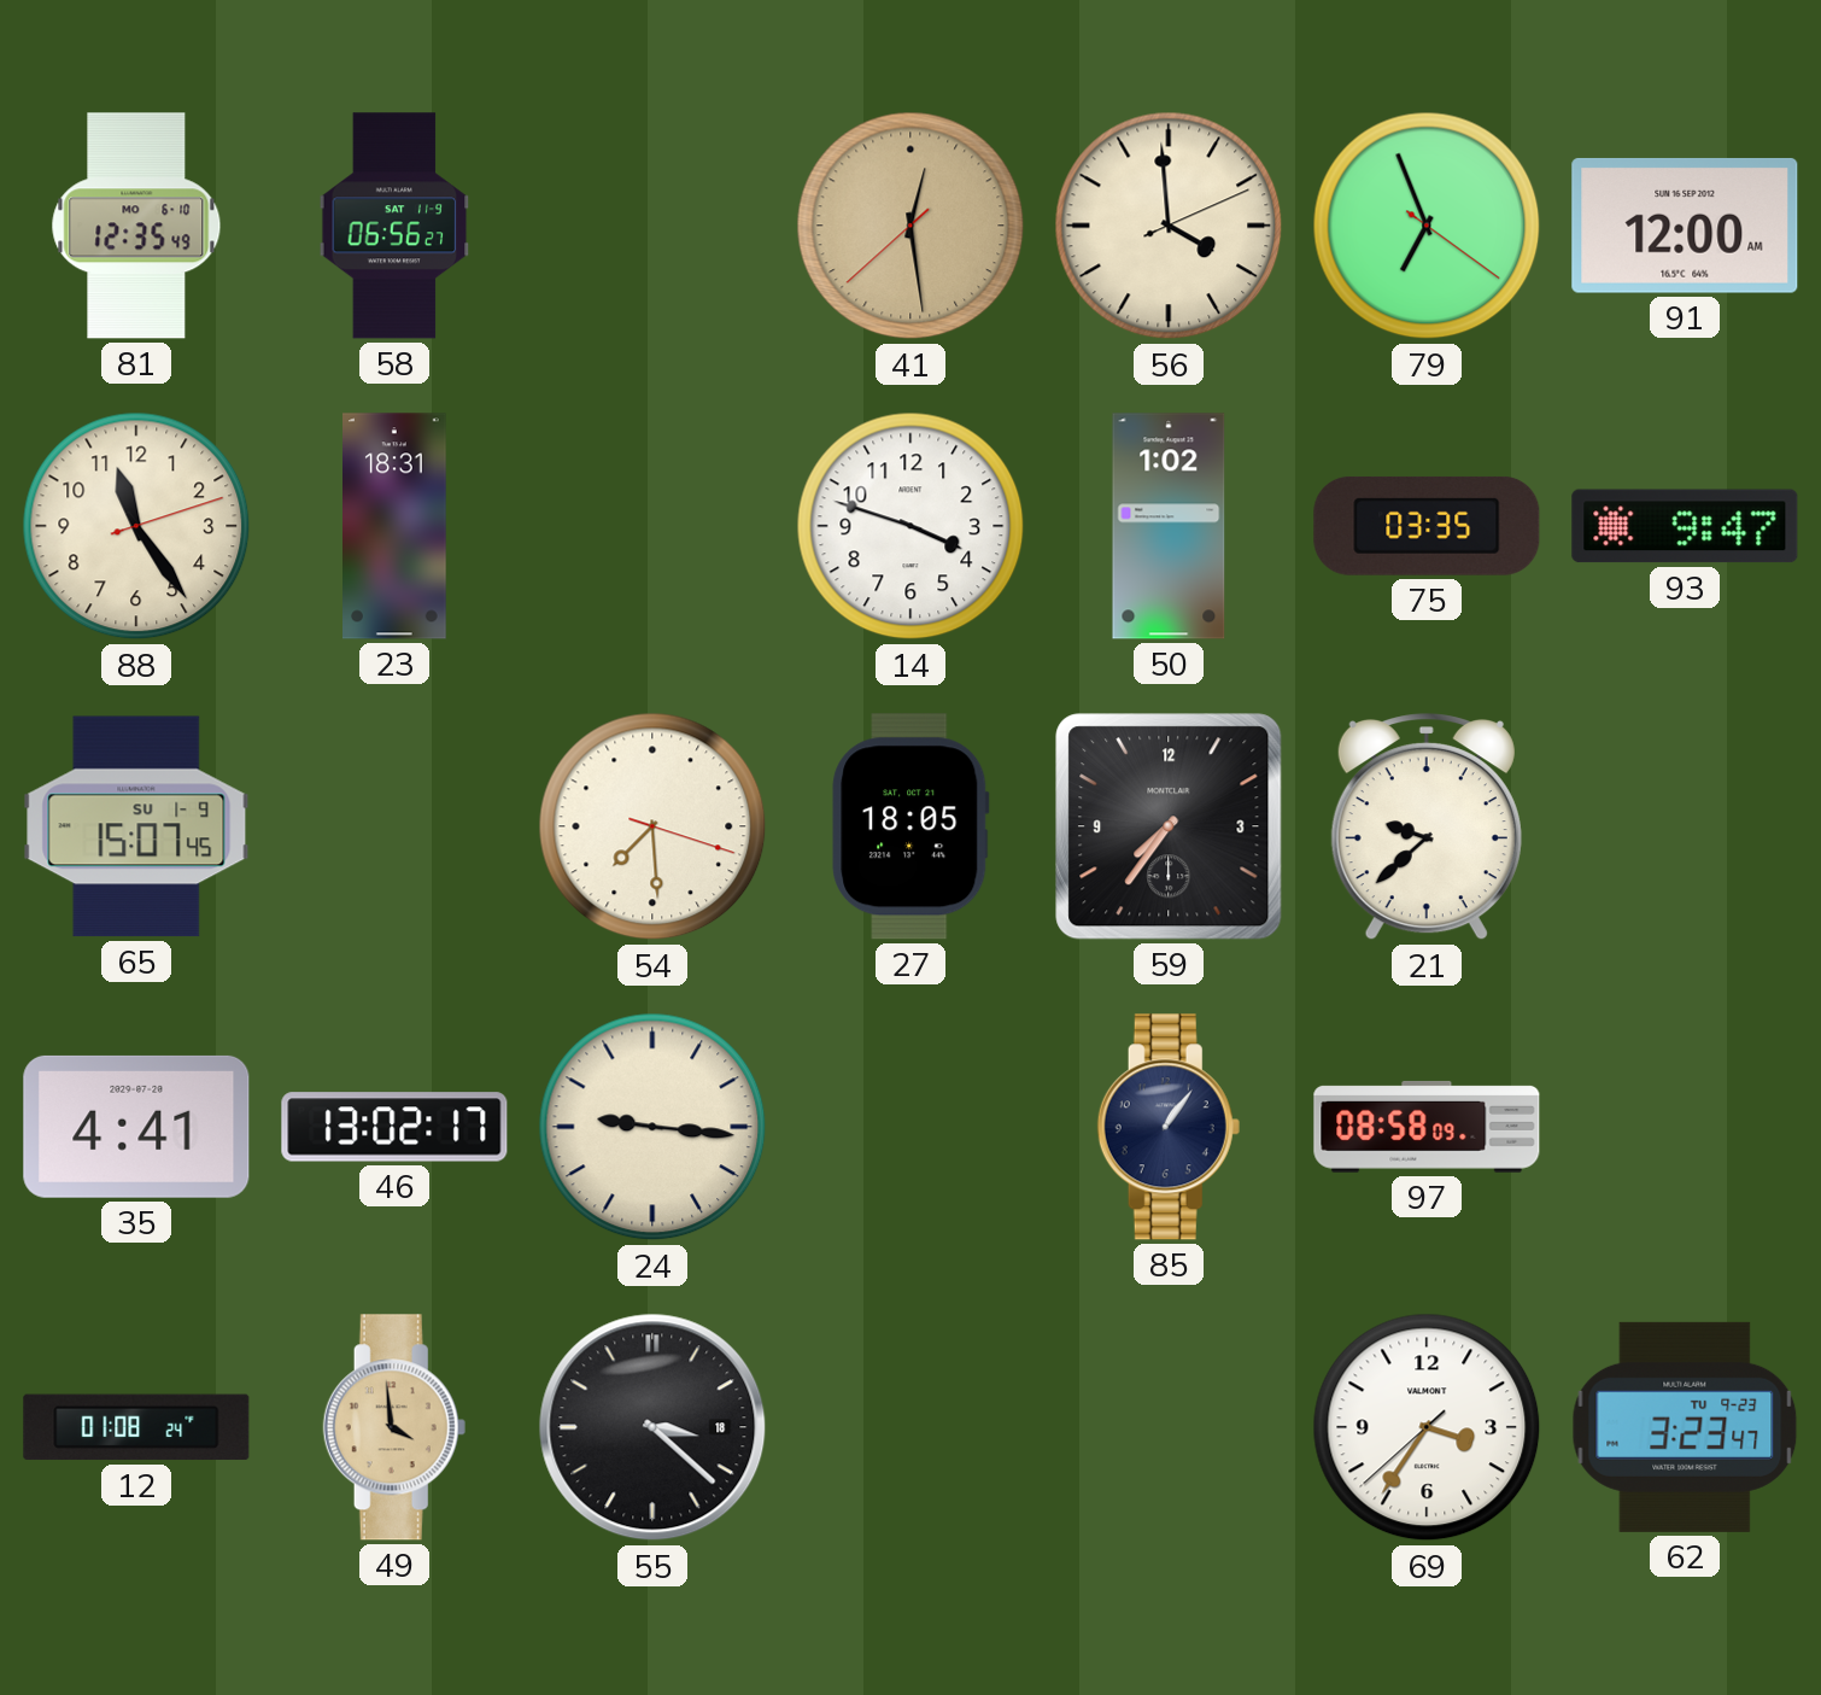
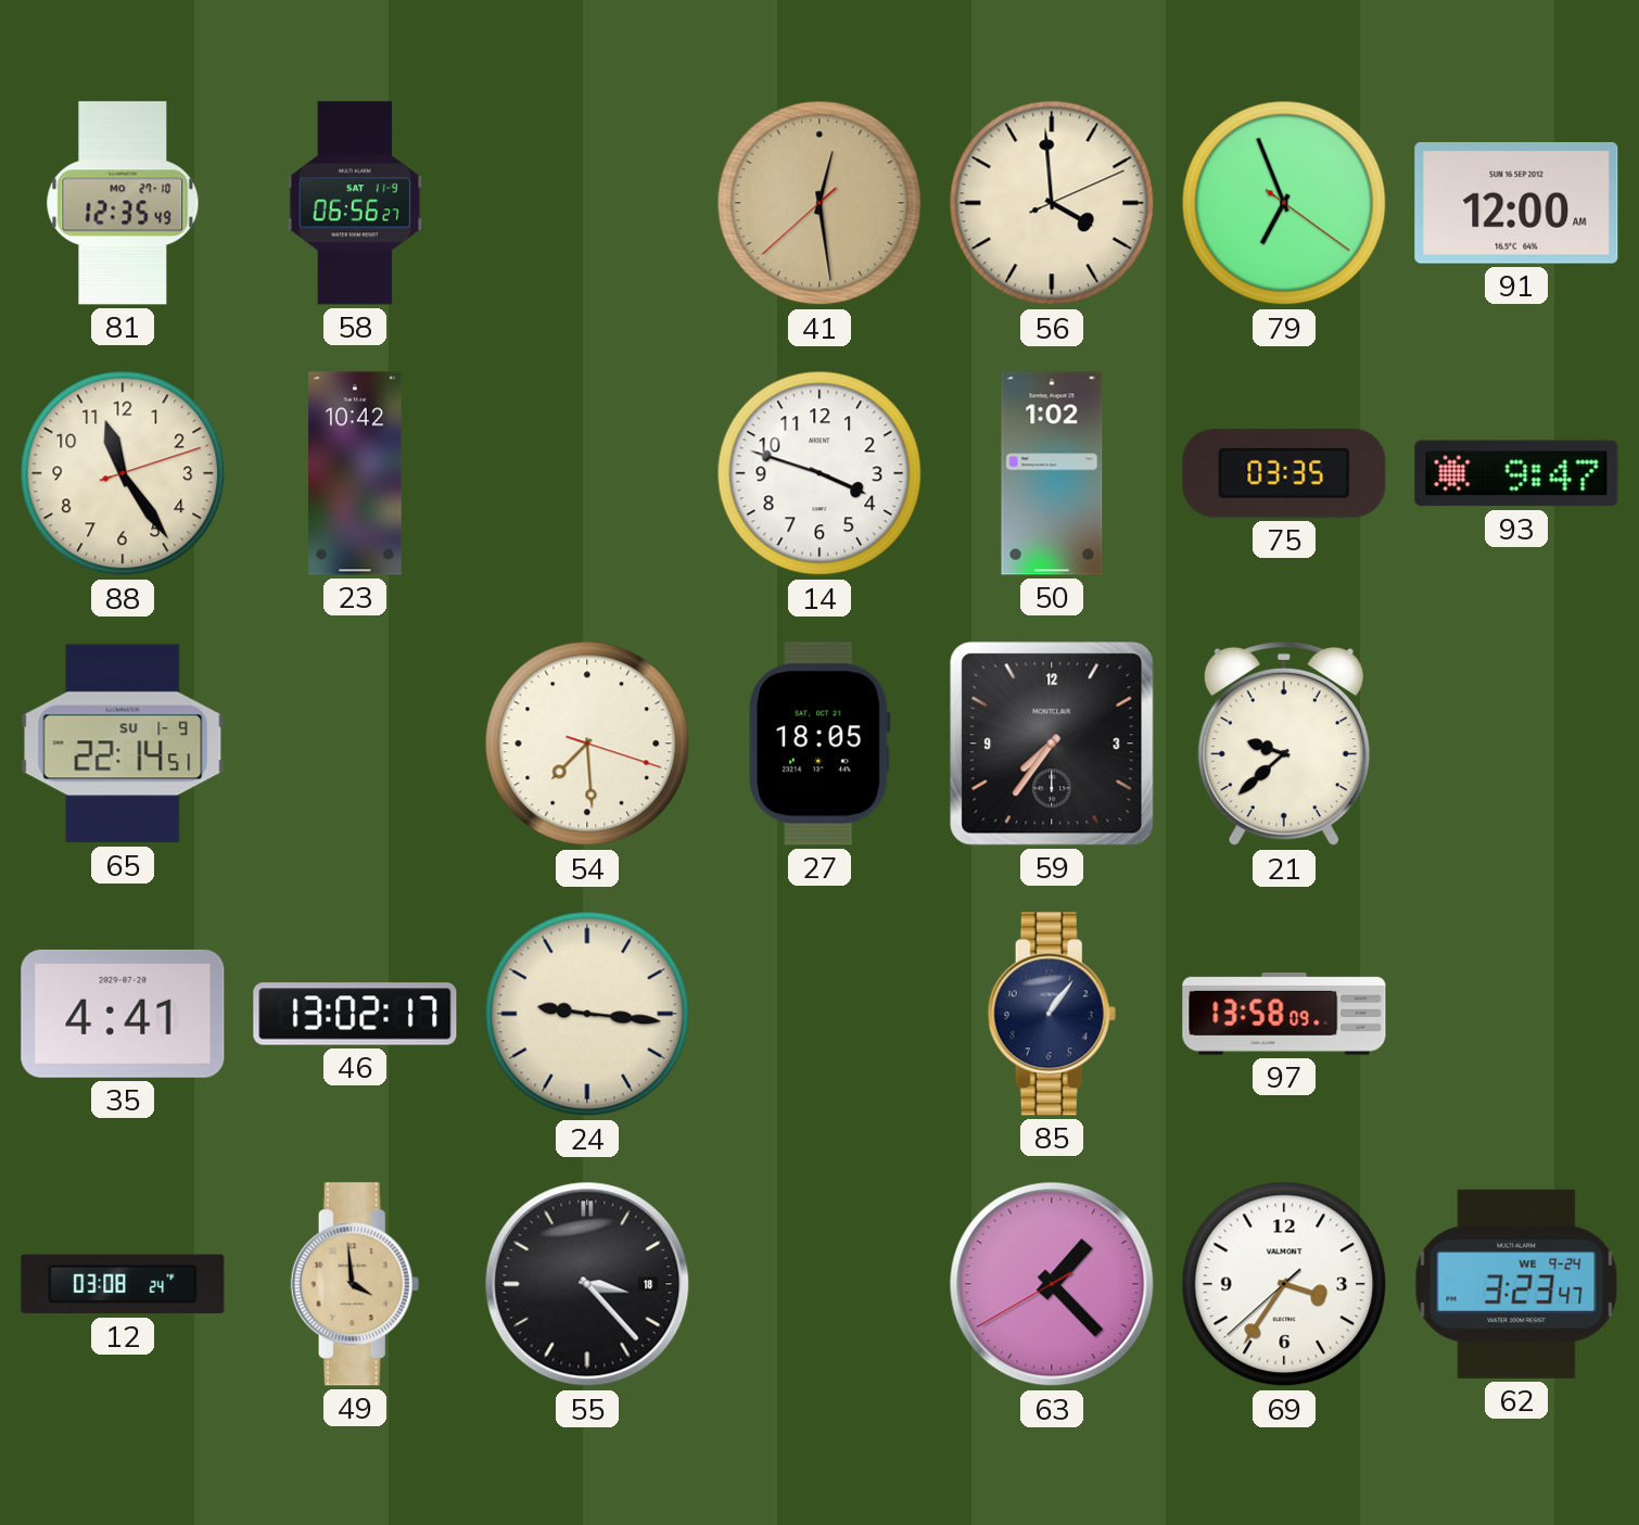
81 date: MO 6-10 -> MO 27-10 (123, 203)
23: 18:31 -> 10:42 (355, 473)
65: 15:07 -> 22:14 (123, 744)
97: 08:58 -> 13:58 (1284, 1014)
12: 01:08 -> 03:08 (123, 1284)
55: 3:22 -> 3:23 (587, 1284)
63: none -> 1:22 (1052, 1284)
62 date: TU 9-23 -> WE 9-24 (1516, 1284)
